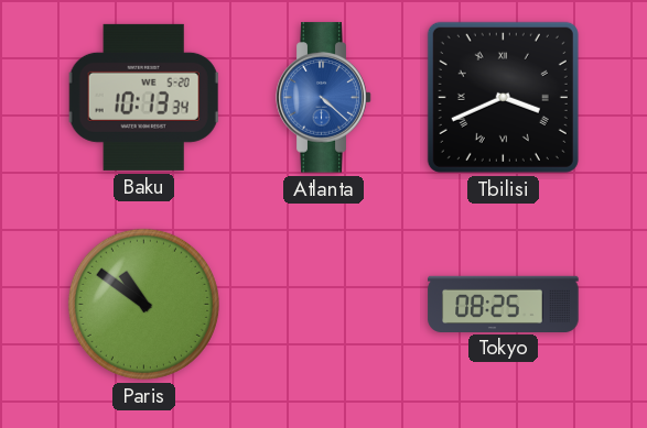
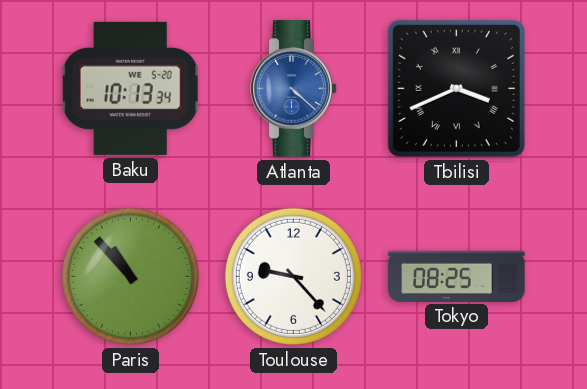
Paris: 10:51 -> 10:53 (130, 276)
Toulouse: none -> 9:23 (293, 276)
